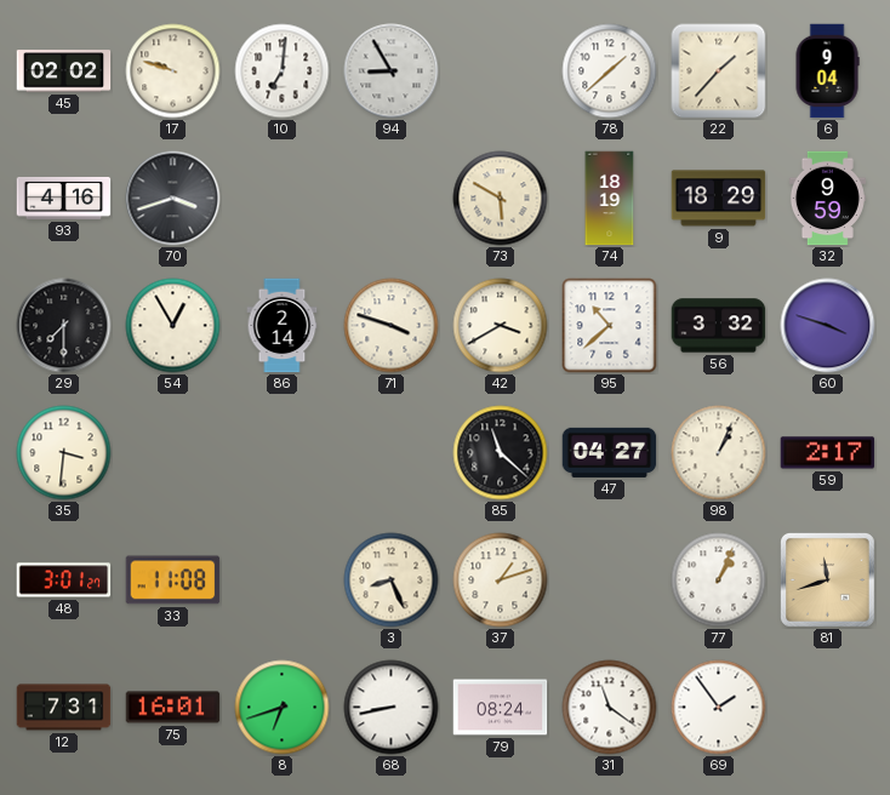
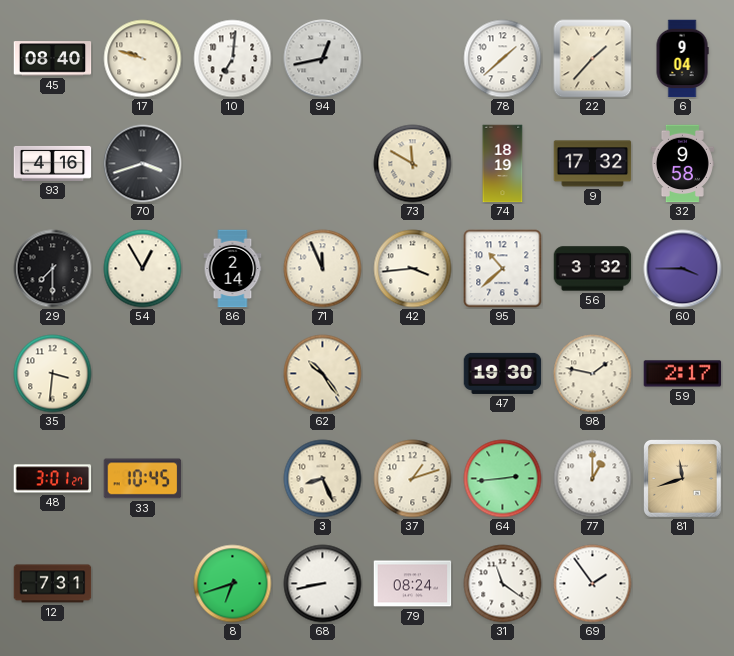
45: 02:02 -> 08:40 (53, 59)
94: 8:55 -> 12:43 (323, 59)
73: 5:50 -> 11:50 (413, 164)
9: 18:29 -> 17:32 (593, 164)
32: 9:59 -> 9:58 (682, 164)
71: 3:48 -> 11:56 (323, 269)
42: 3:40 -> 3:44 (413, 269)
60: 3:48 -> 3:45 (683, 269)
62: none -> 10:24 (323, 374)
85: 11:22 -> none (501, 453)
47: 04:27 -> 19:30 (503, 373)
98: 1:04 -> 1:47 (593, 374)
33: 11:08 -> 10:45 (143, 479)
64: none -> 2:44 (503, 479)
77: 1:04 -> 1:00 (593, 479)
75: 16:01 -> none (173, 708)
